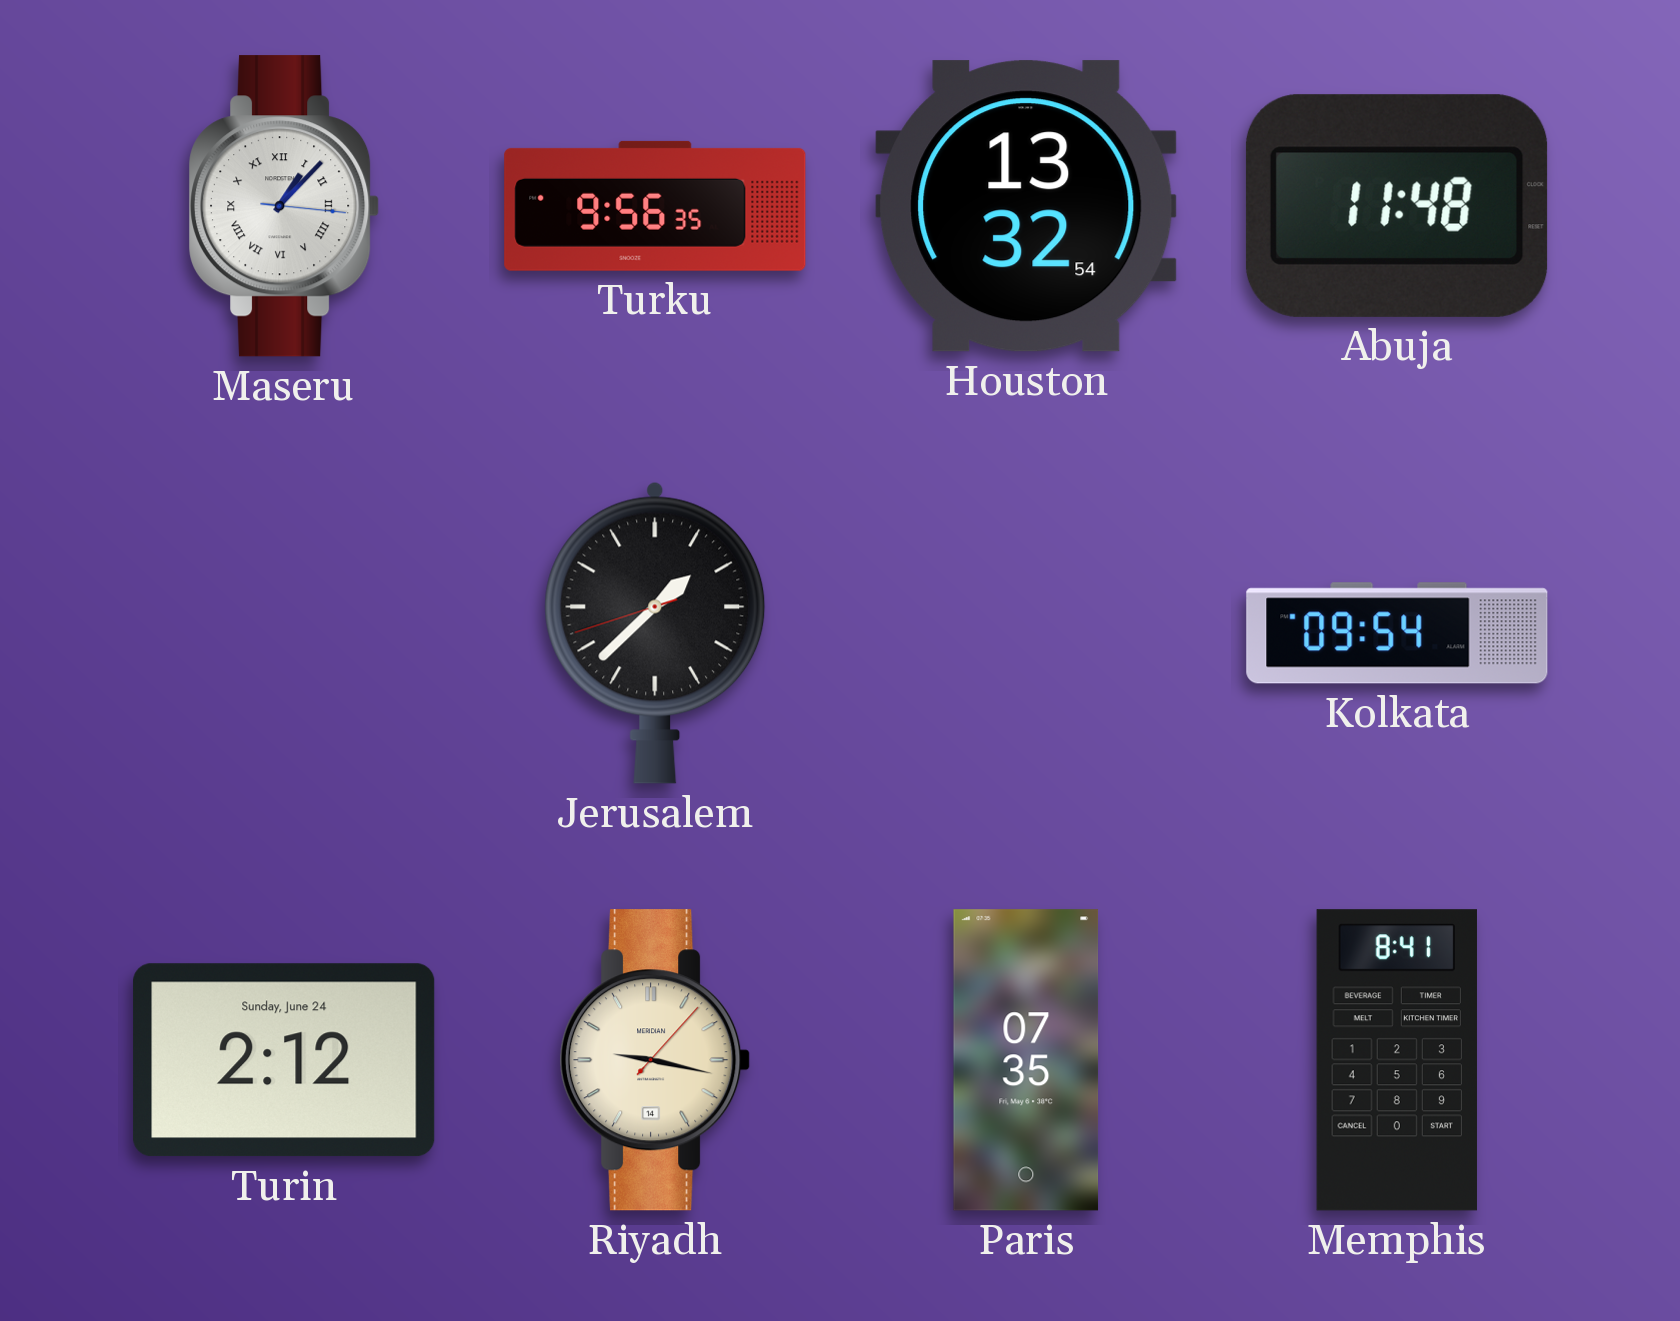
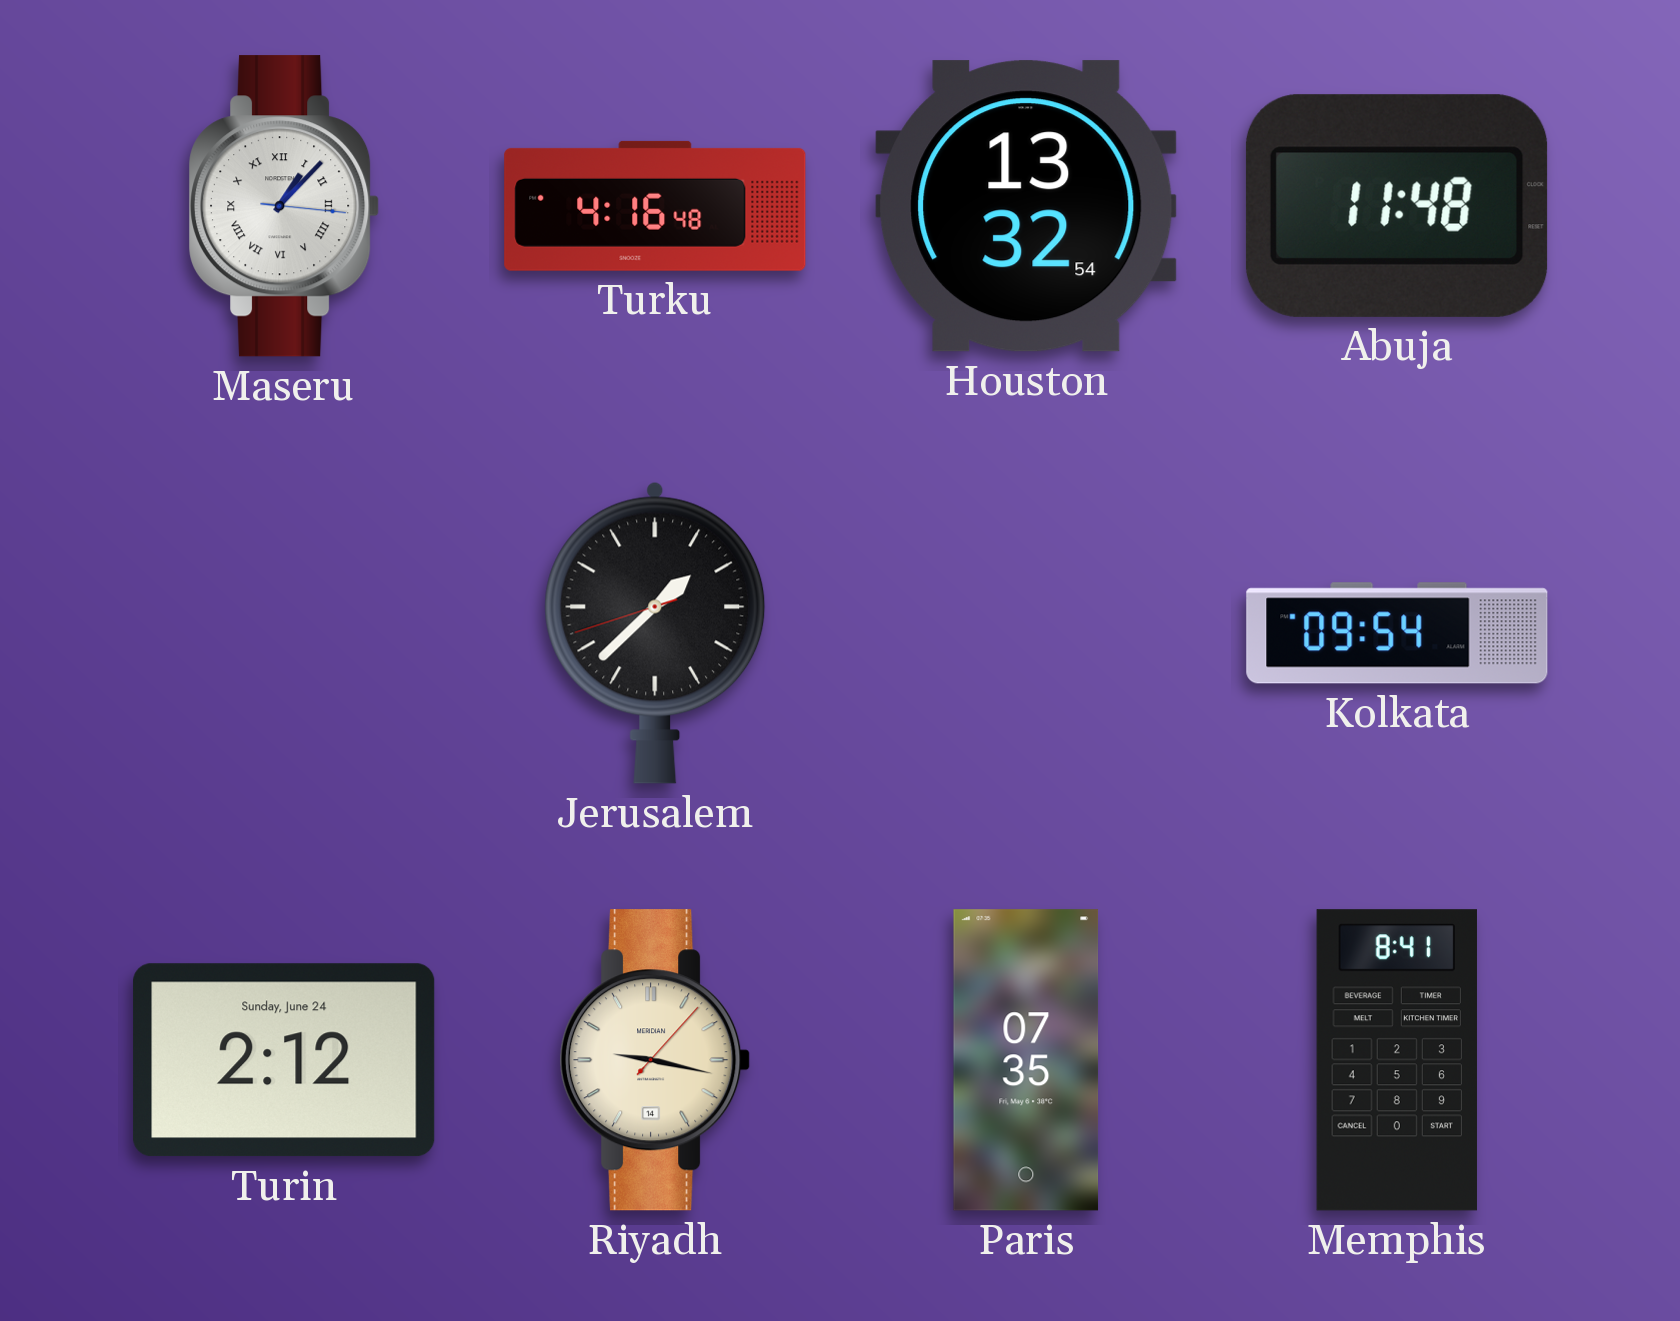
Turku: 9:56 -> 4:16 (655, 206)
